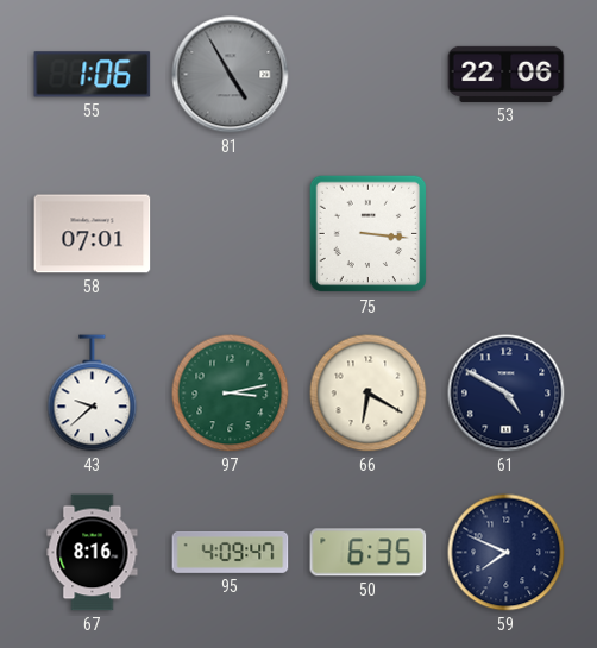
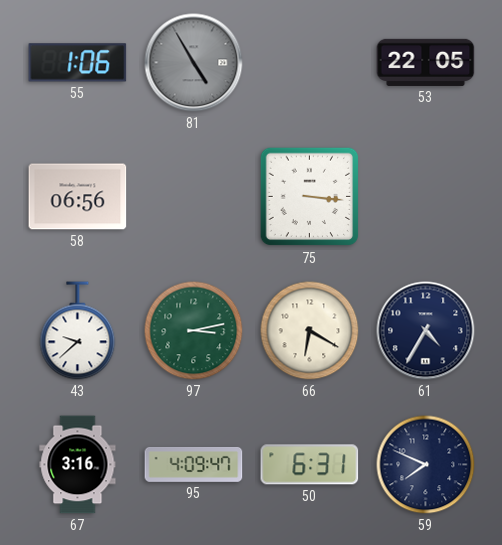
53: 22:06 -> 22:05 (426, 62)
58: 07:01 -> 06:56 (78, 197)
61: 4:50 -> 4:35 (426, 331)
67: 8:16 -> 3:16 (78, 465)
50: 6:35 -> 6:31 (310, 465)
